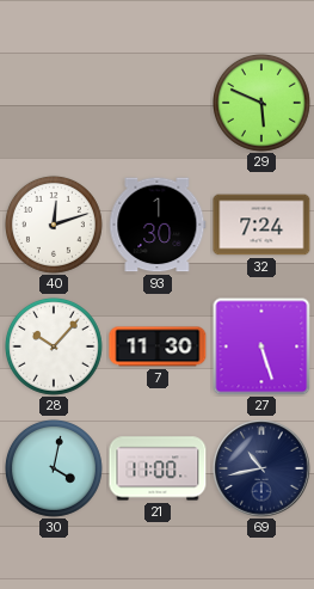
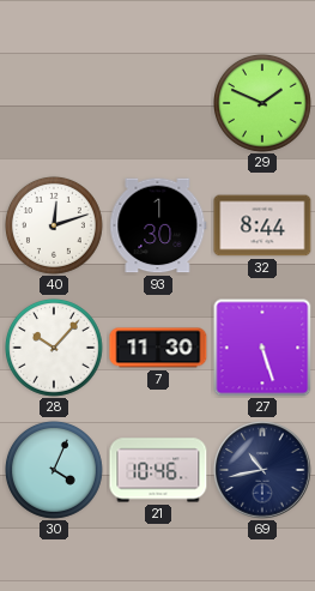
29: 5:49 -> 1:49 (262, 103)
32: 7:24 -> 8:44 (262, 225)
30: 4:02 -> 4:04 (54, 470)
21: 11:00 -> 10:46 (158, 470)
